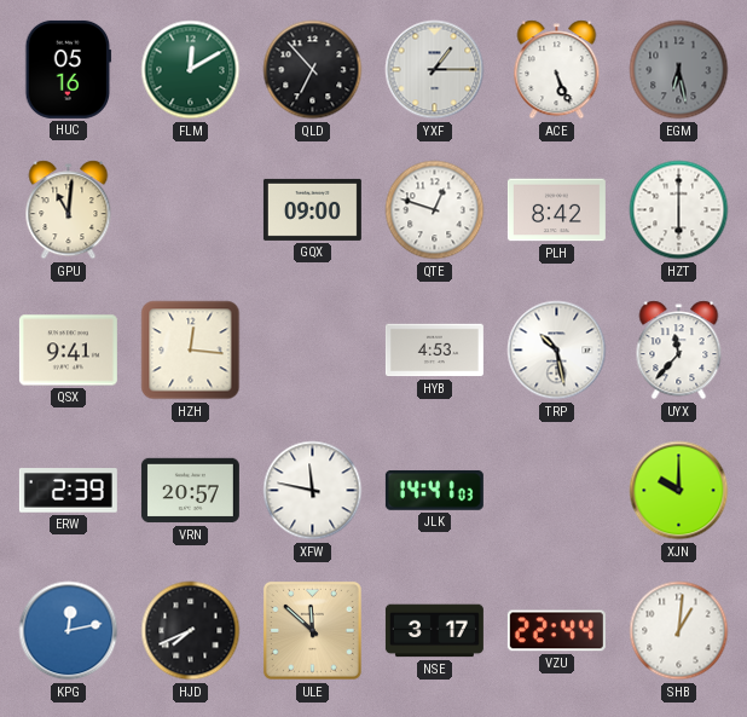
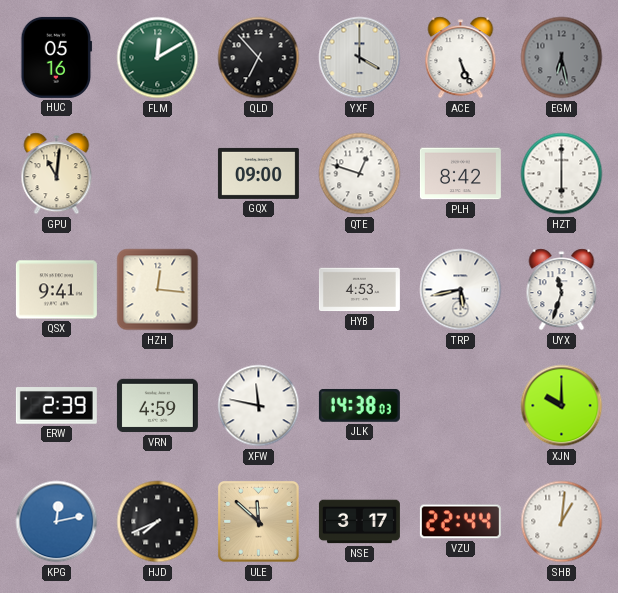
YXF: 1:15 -> 4:00 (360, 58)
TRP: 10:28 -> 5:43 (461, 290)
UYX: 11:37 -> 11:33 (562, 290)
VRN: 20:57 -> 4:59 (157, 406)
JLK: 14:41 -> 14:38 (359, 405)
